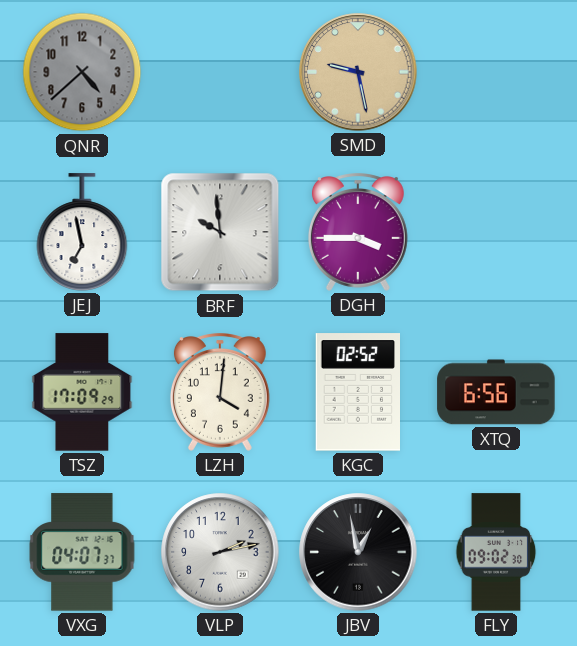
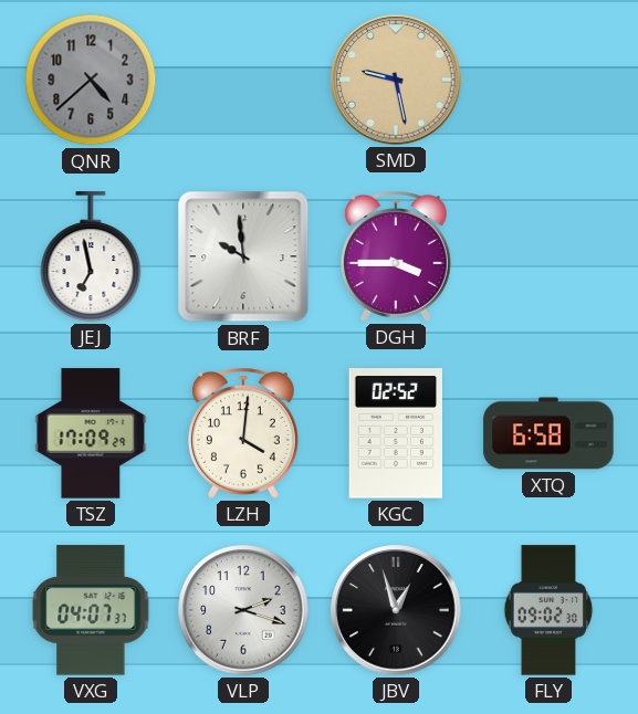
XTQ: 6:56 -> 6:58 (548, 433)
VLP: 2:13 -> 2:18 (243, 610)
JBV: 12:58 -> 12:57 (396, 610)
